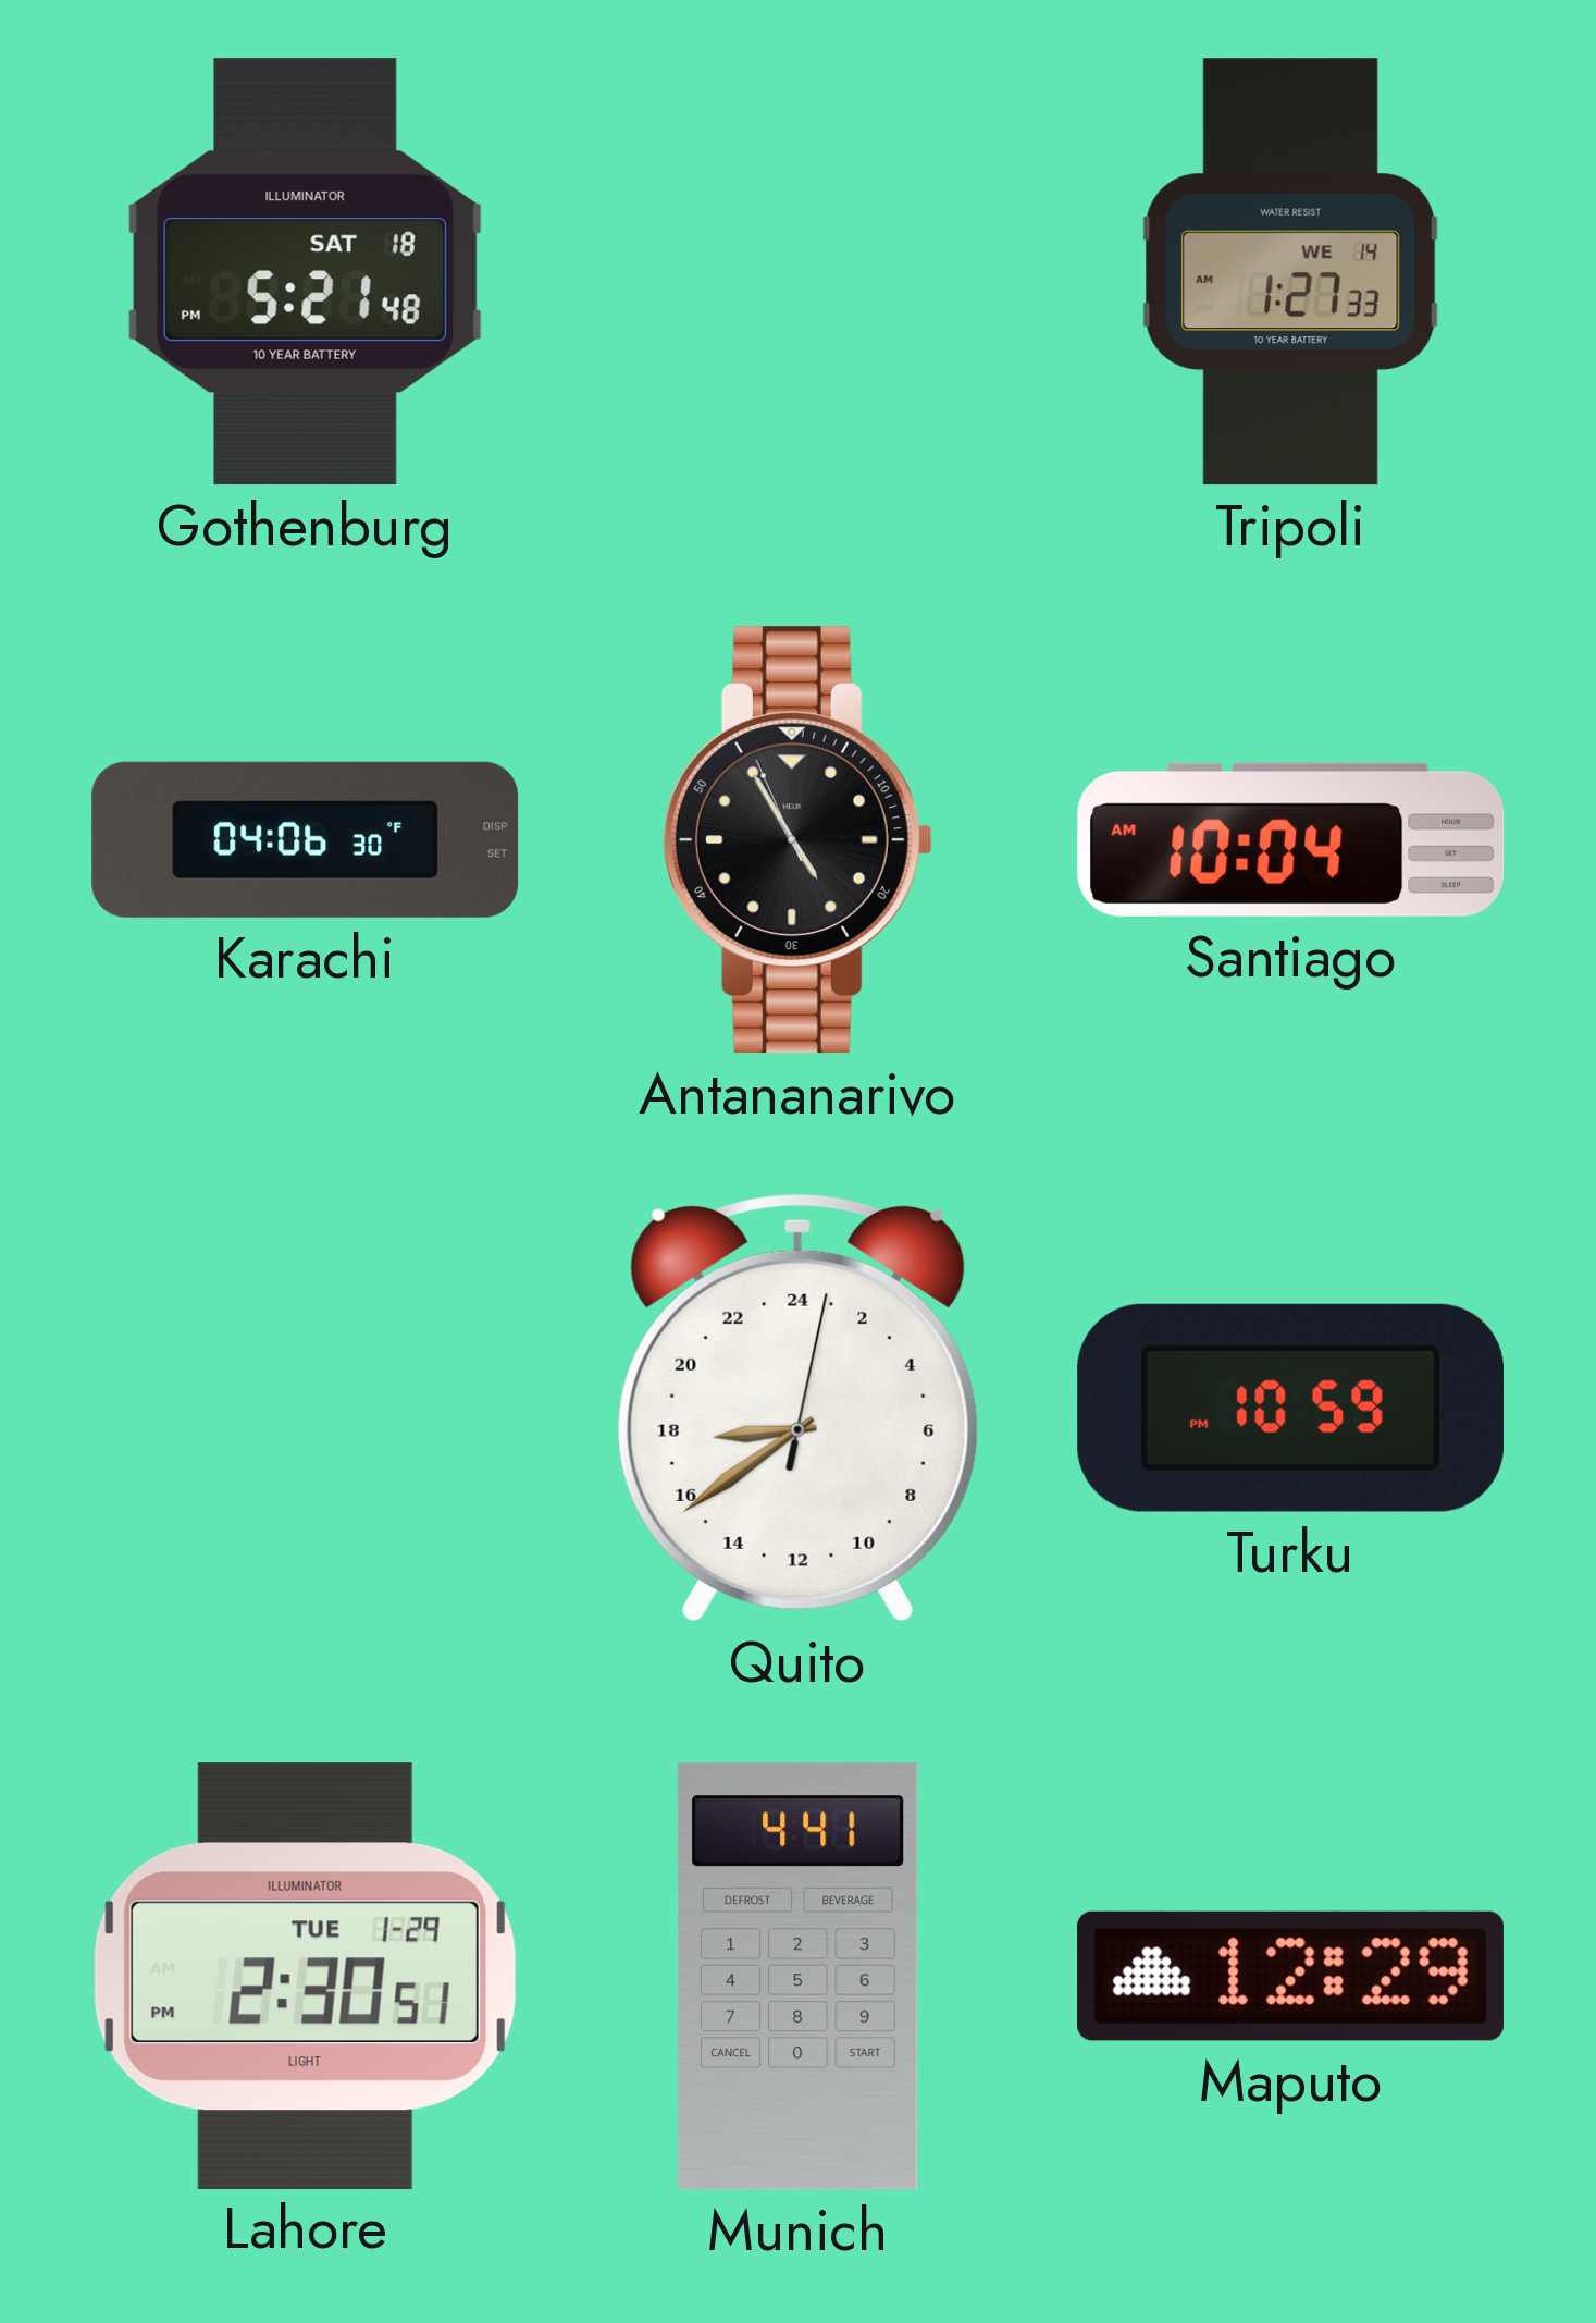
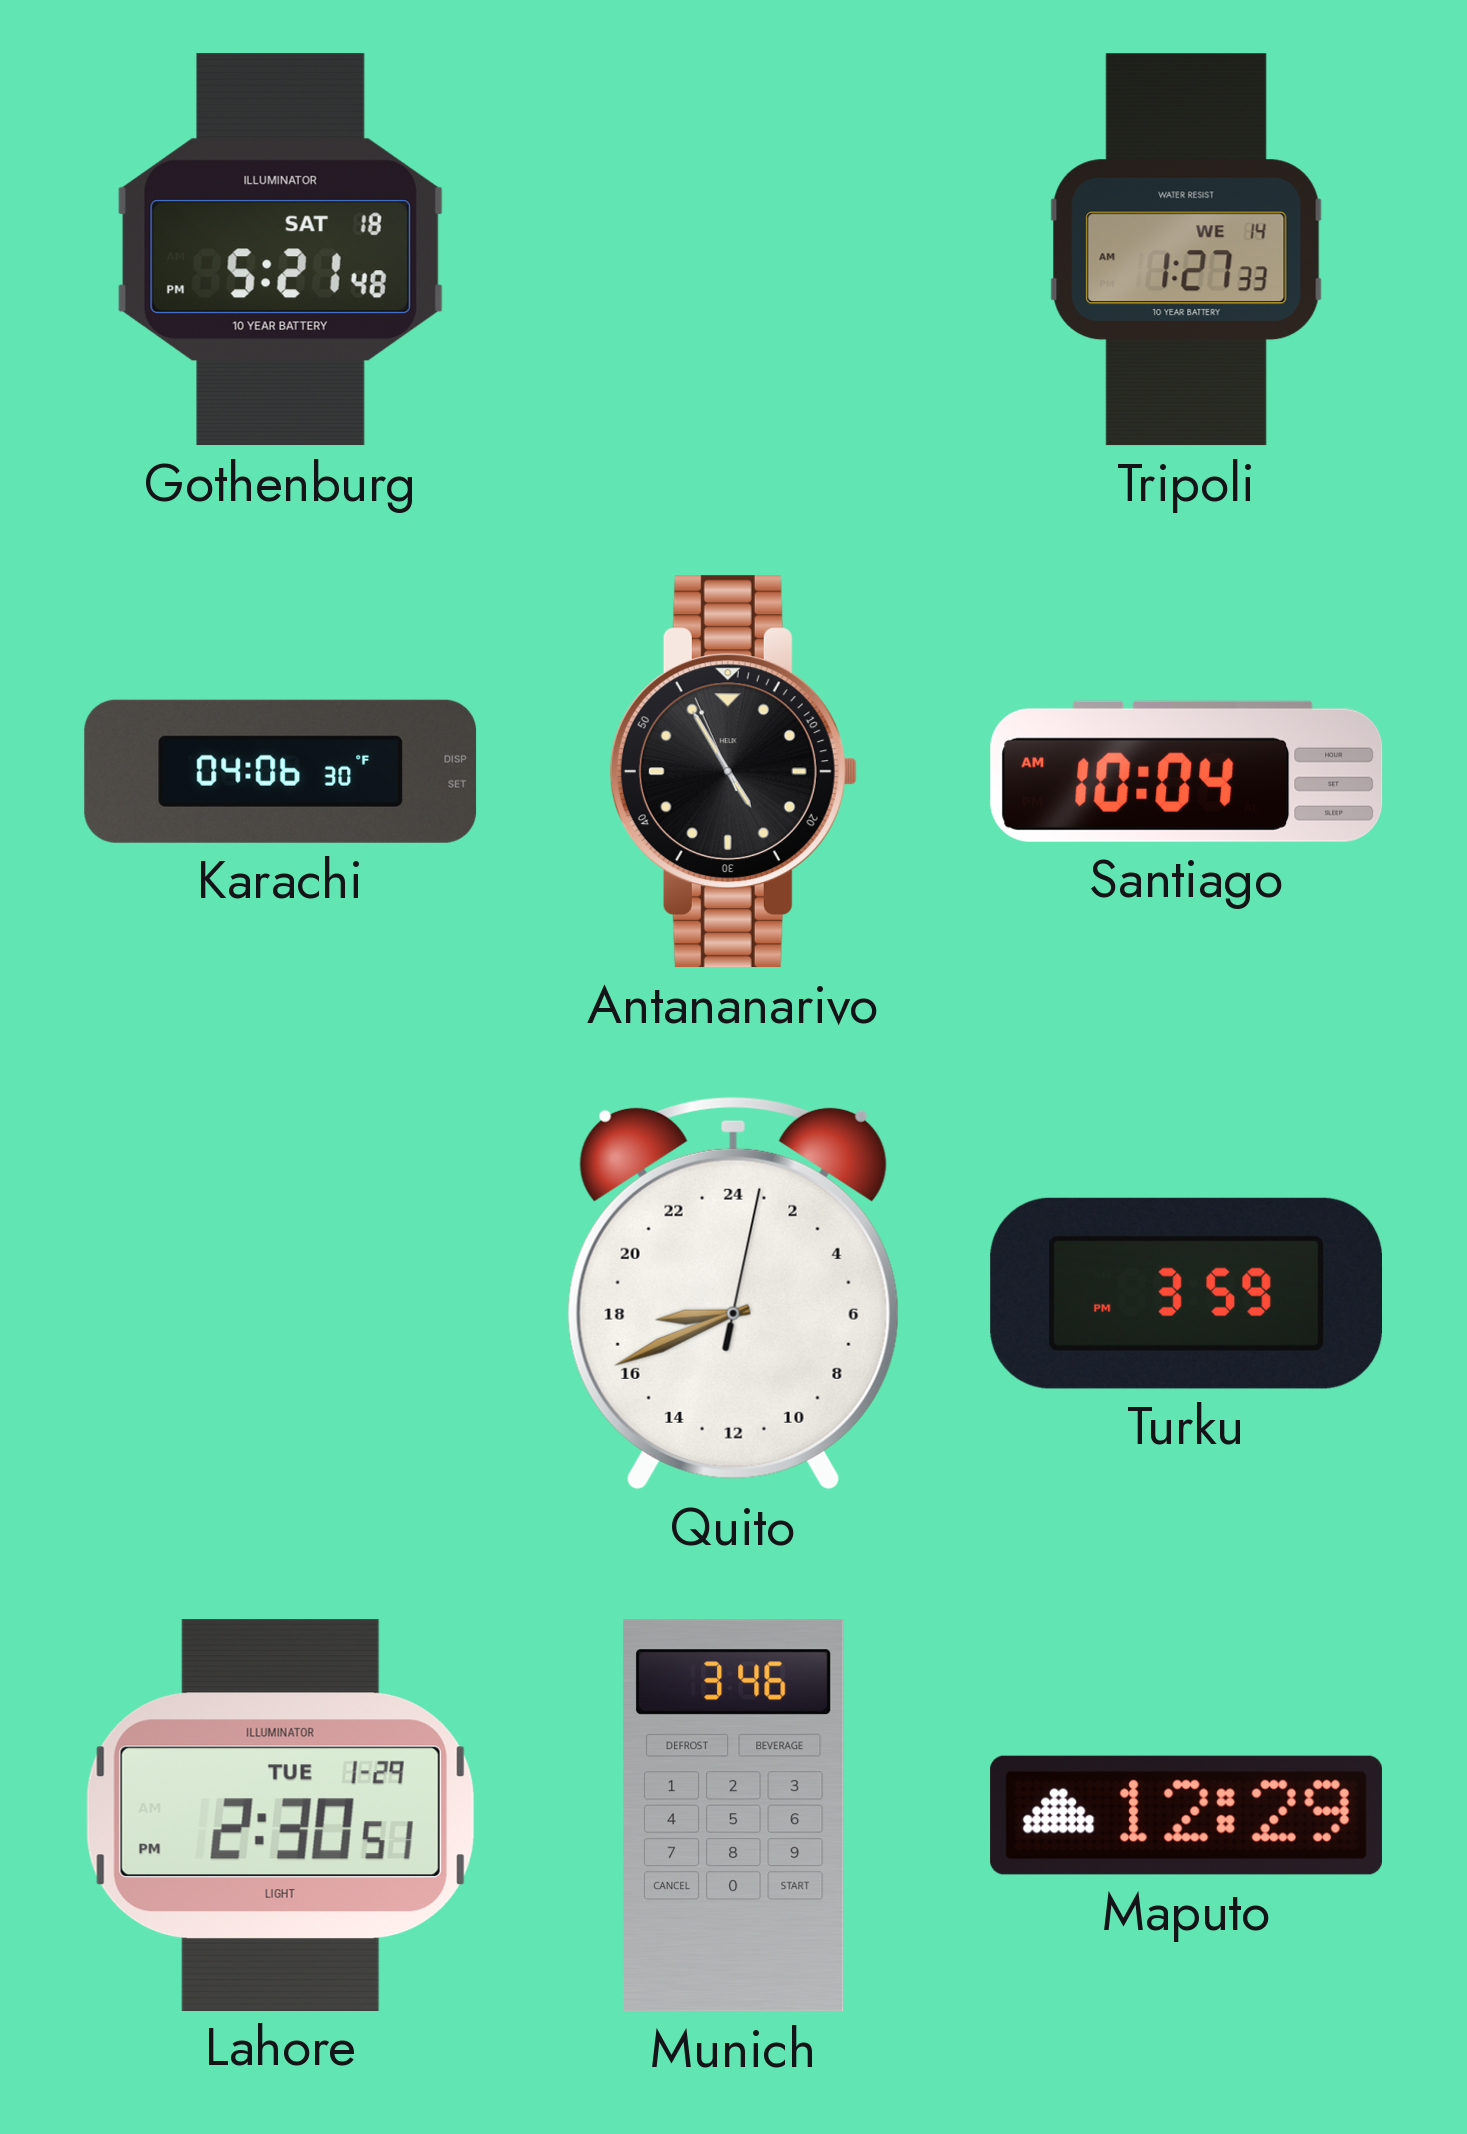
Quito: 17:39 -> 17:41 (733, 1293)
Turku: 10:59 -> 3:59 (1186, 1293)
Munich: 4:41 -> 3:46 (733, 1816)
